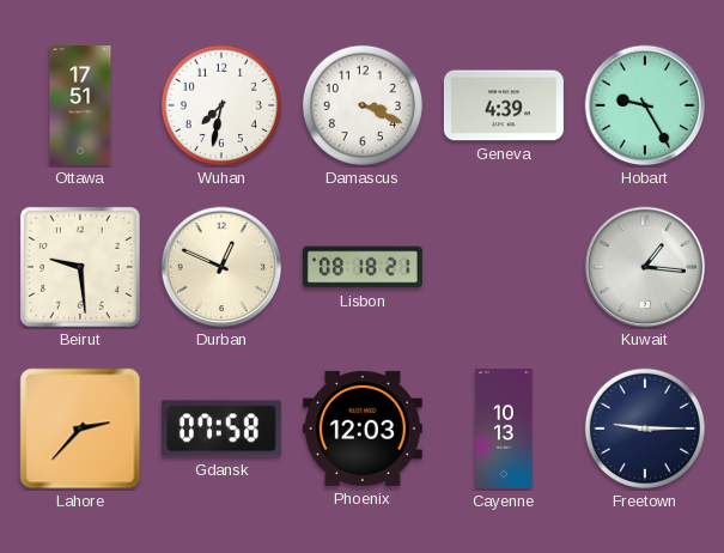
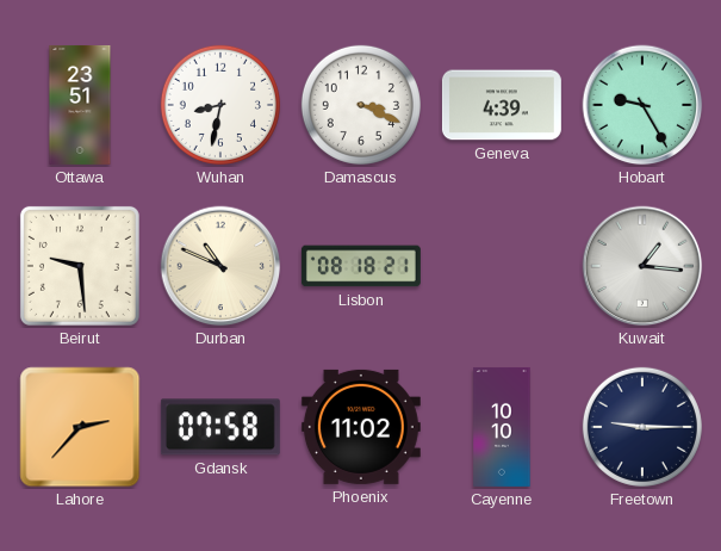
Ottawa: 17:51 -> 23:51 (80, 105)
Wuhan: 7:32 -> 8:32 (220, 105)
Durban: 12:49 -> 10:49 (220, 266)
Phoenix: 12:03 -> 11:02 (361, 427)
Cayenne: 10:13 -> 10:10 (502, 427)
